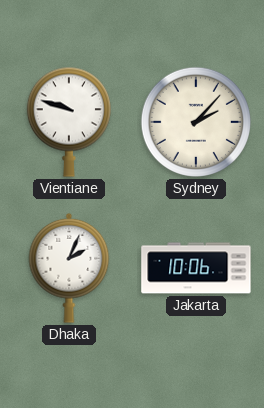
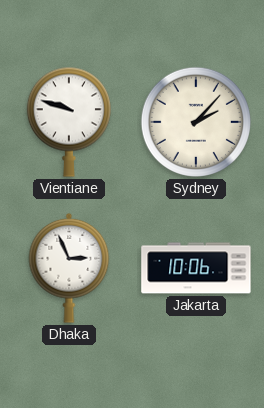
Dhaka: 2:04 -> 2:56 (69, 268)
